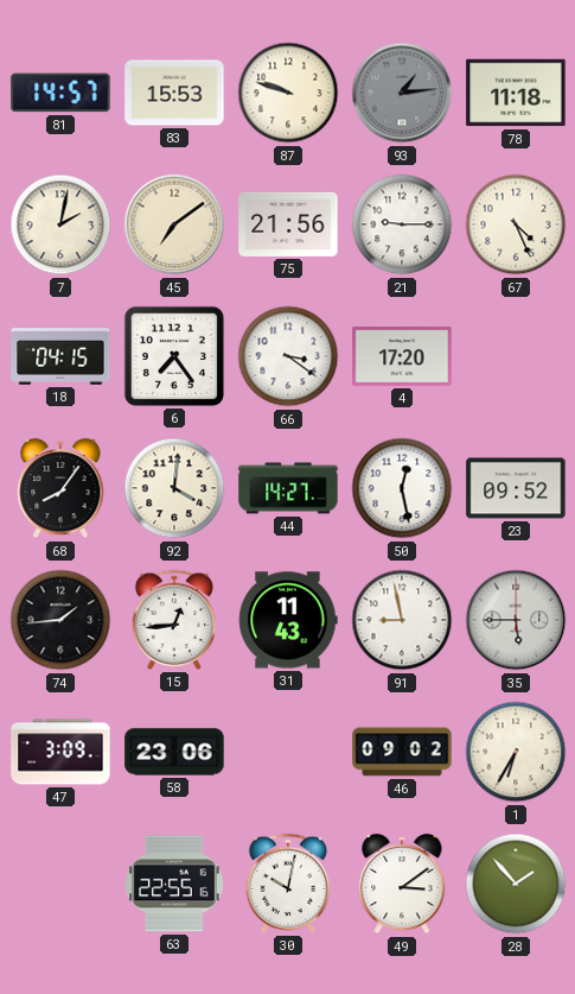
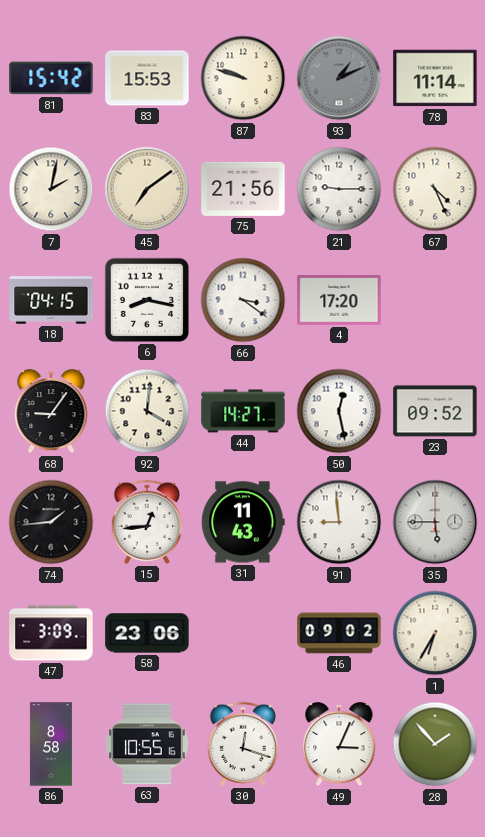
81: 14:57 -> 15:42 (51, 78)
93: 1:14 -> 1:11 (339, 78)
78: 11:18 -> 11:14 (435, 78)
6: 7:24 -> 8:17 (147, 300)
68: 8:06 -> 9:06 (51, 411)
91: 8:58 -> 8:59 (339, 522)
86: none -> 8:58 (51, 744)
63: 22:55 -> 10:55 (147, 744)
30: 10:02 -> 12:18 (242, 744)
49: 3:09 -> 3:04 (339, 744)
